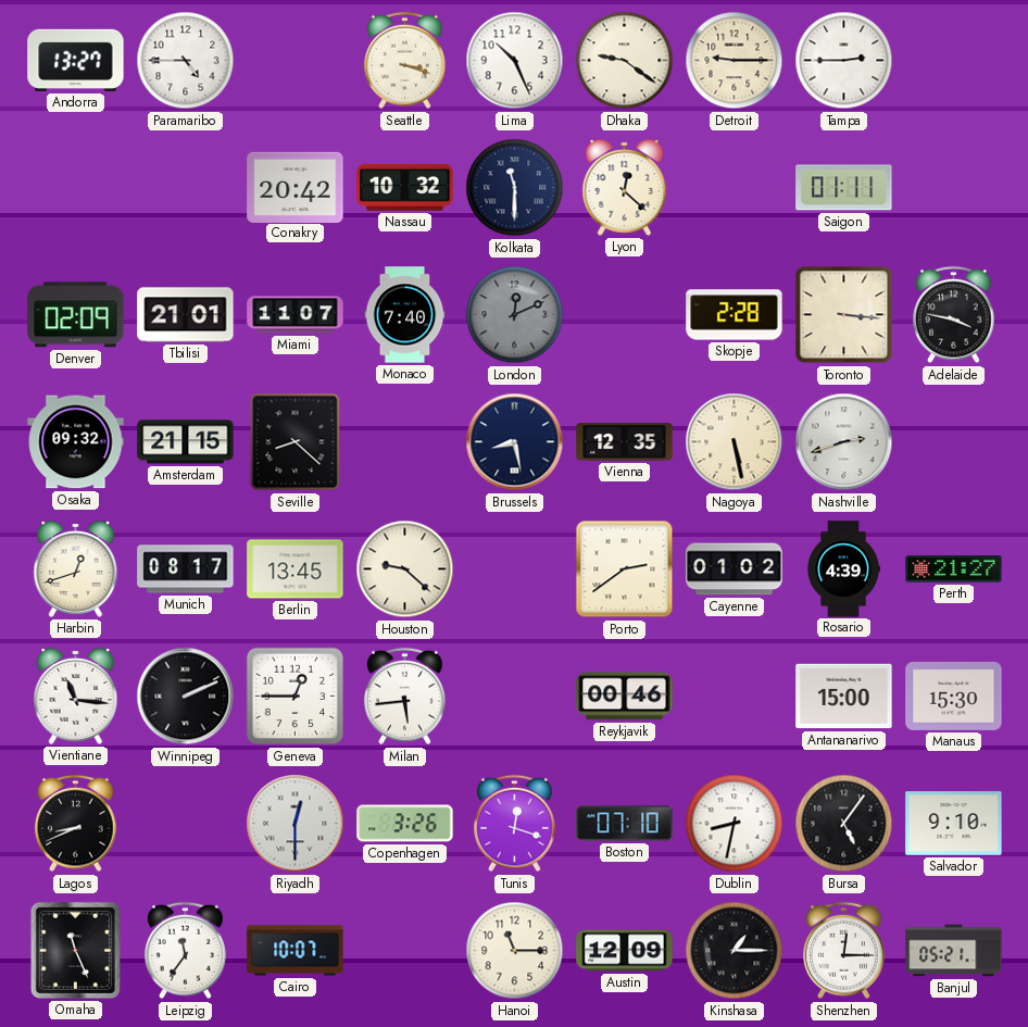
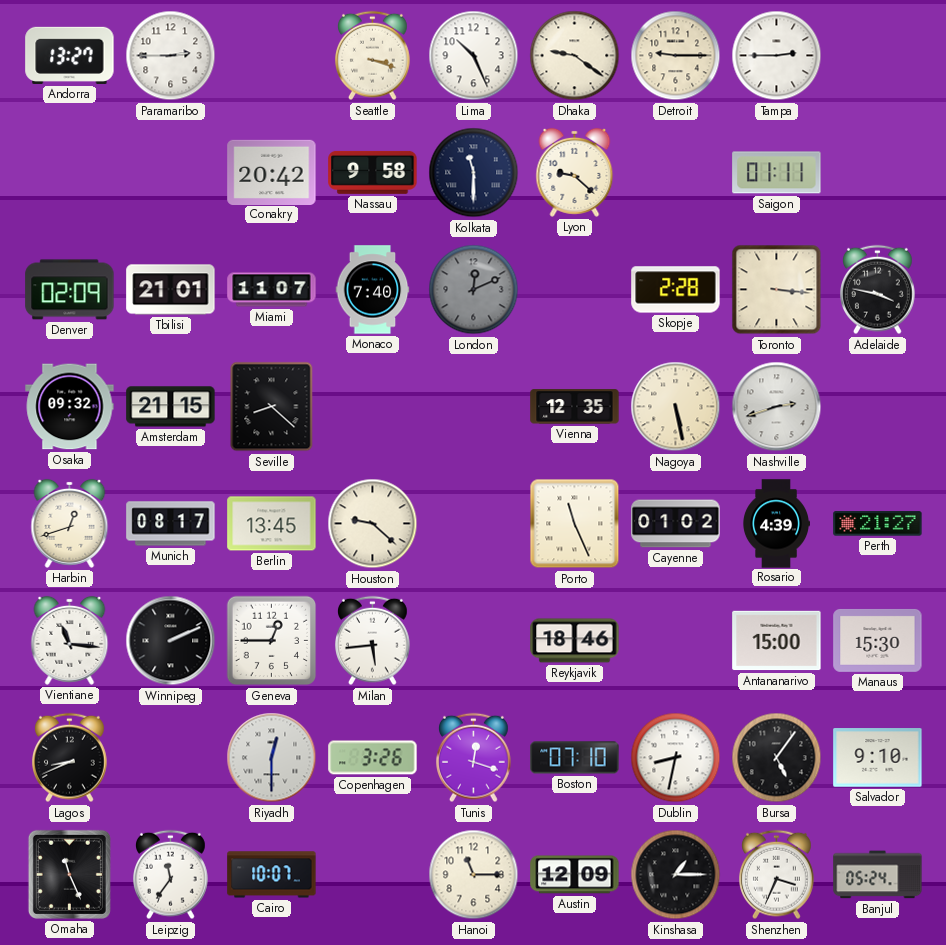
Paramaribo: 4:45 -> 2:45 (171, 56)
Nassau: 10:32 -> 9:58 (373, 172)
Lyon: 12:22 -> 9:22 (575, 172)
Brussels: 8:28 -> none (515, 442)
Porto: 2:39 -> 11:26 (575, 524)
Reykjavik: 00:46 -> 18:46 (575, 641)
Shenzhen: 12:15 -> 3:34 (777, 875)
Banjul: 05:21 -> 05:24 (878, 875)
